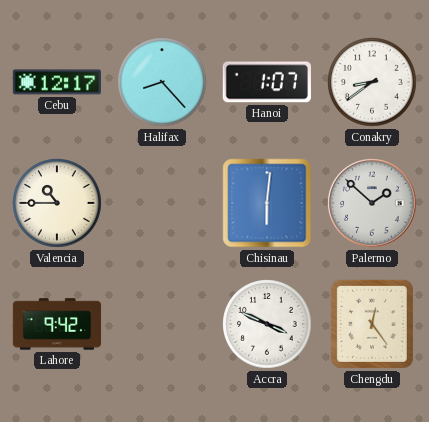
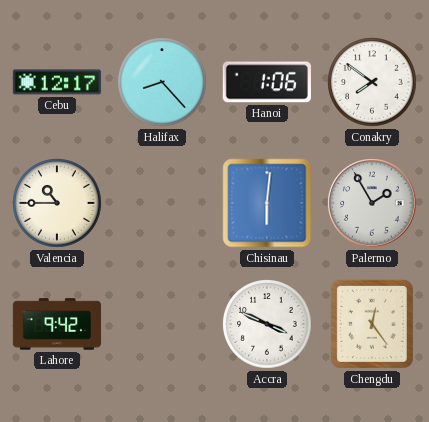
Hanoi: 1:07 -> 1:06 (267, 82)
Conakry: 8:39 -> 7:51 (372, 82)
Palermo: 1:52 -> 1:55 (372, 203)
